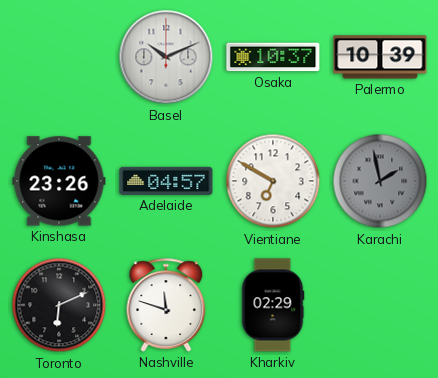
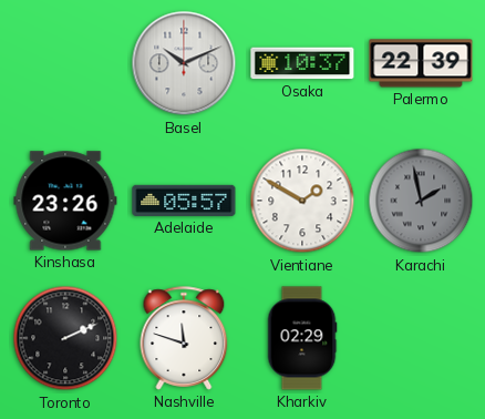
Palermo: 10:39 -> 22:39 (421, 63)
Adelaide: 04:57 -> 05:57 (184, 201)
Vientiane: 6:50 -> 1:50 (302, 201)
Toronto: 6:11 -> 2:11 (65, 338)
